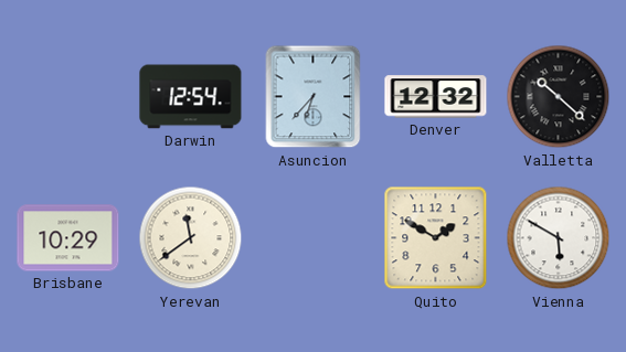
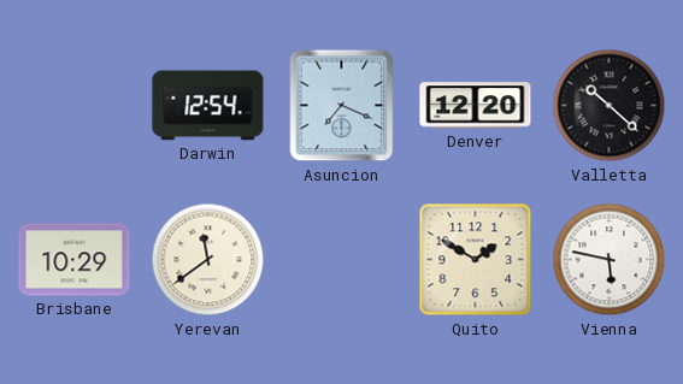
Asuncion: 6:37 -> 7:19 (342, 106)
Denver: 12:32 -> 12:20 (476, 106)
Vienna: 5:50 -> 5:47 (610, 260)
